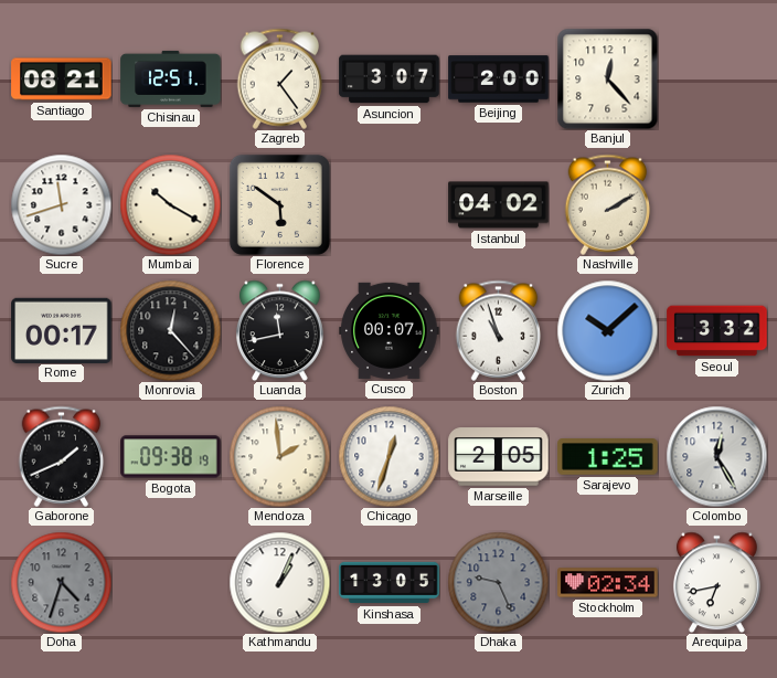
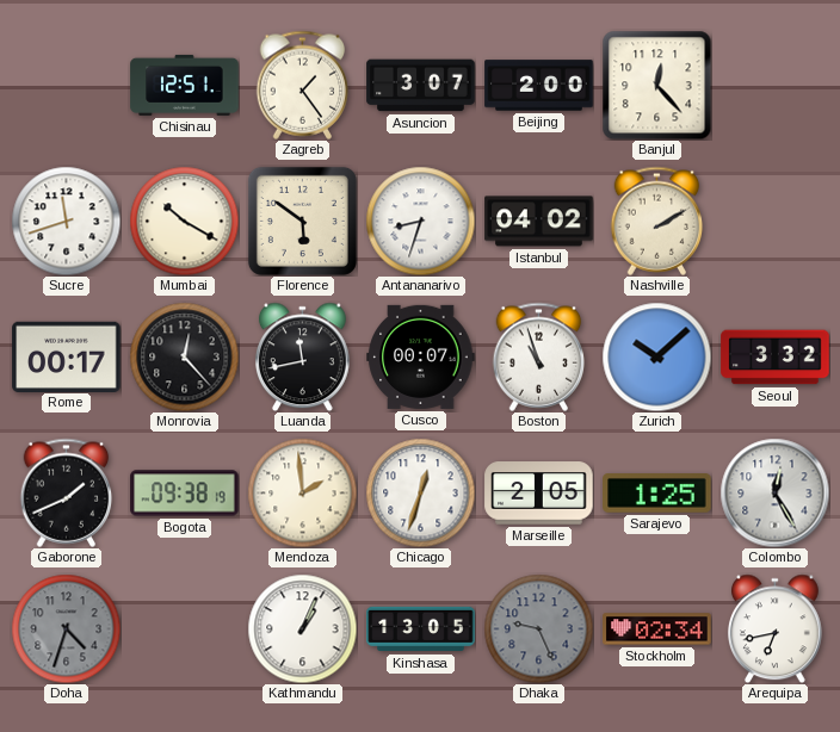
Santiago: 08:21 -> none (62, 80)
Antananarivo: none -> 8:33 (420, 221)
